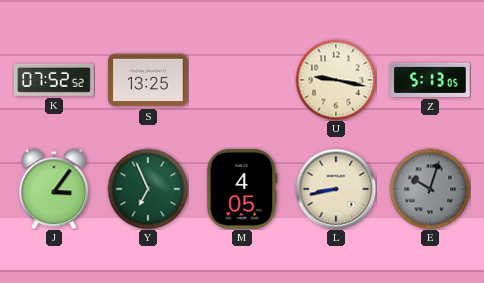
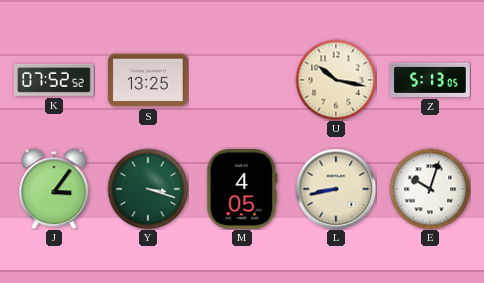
U: 9:17 -> 10:17 (336, 80)
Y: 6:56 -> 3:18 (148, 189)
E dial: grey -> white (430, 189)
